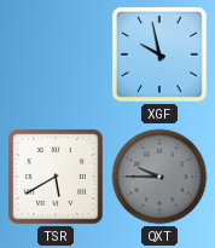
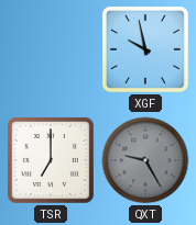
TSR: 5:40 -> 7:00 (51, 160)
QXT: 9:45 -> 9:25 (145, 160)
